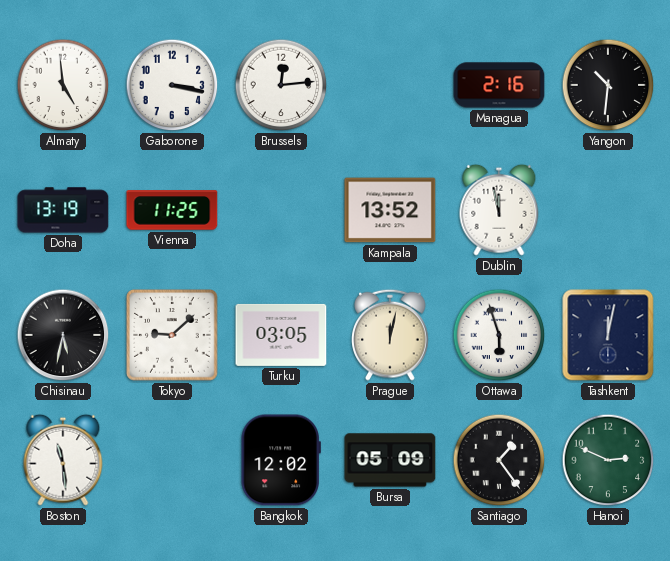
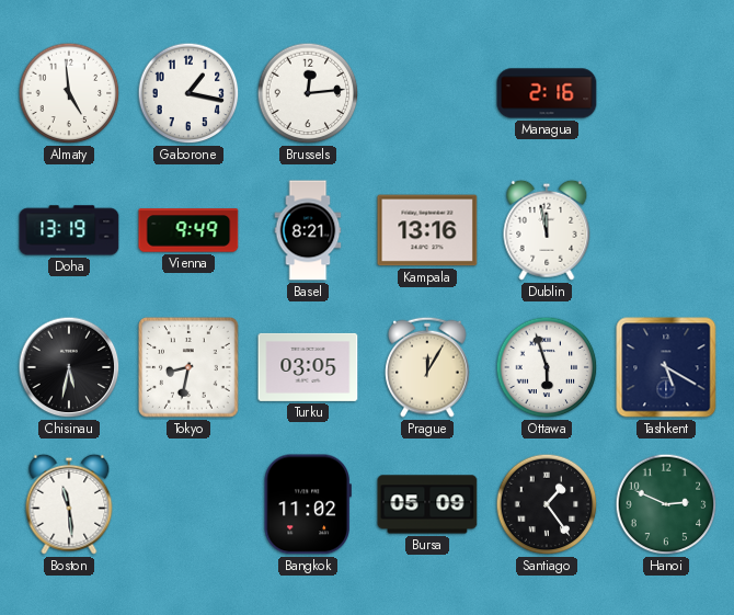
Gaborone: 3:17 -> 1:17 (188, 93)
Yangon: 10:31 -> none (608, 85)
Vienna: 11:25 -> 9:49 (188, 230)
Basel: none -> 8:21 (308, 230)
Kampala: 13:52 -> 13:16 (427, 230)
Tokyo: 9:08 -> 8:32 (188, 367)
Prague: 12:02 -> 12:05 (427, 367)
Tashkent: 12:02 -> 5:20 (666, 367)
Bangkok: 12:02 -> 11:02 (308, 504)
